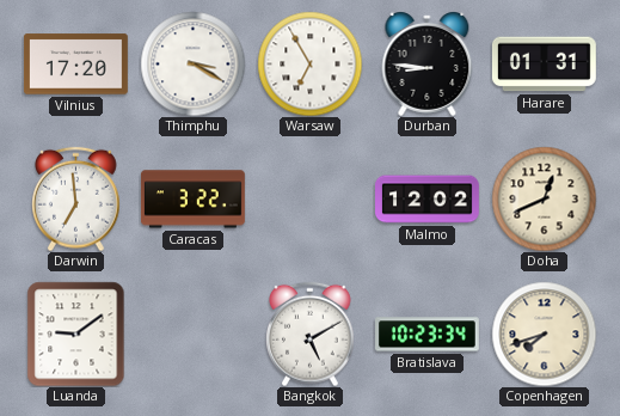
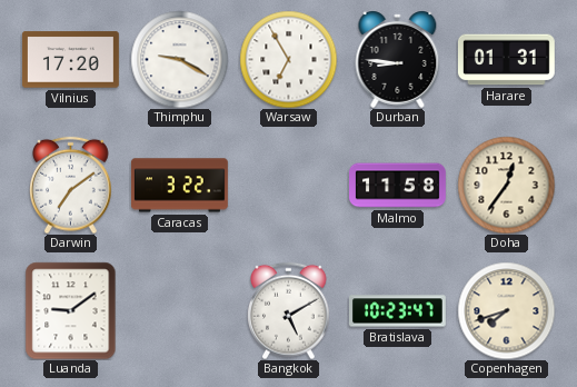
Thimphu: 3:20 -> 9:20 (179, 59)
Darwin: 6:59 -> 7:09 (71, 185)
Malmo: 12:02 -> 11:58 (398, 186)
Doha: 12:41 -> 12:36 (506, 185)
Bratislava: 10:23:34 -> 10:23:47 (398, 311)
